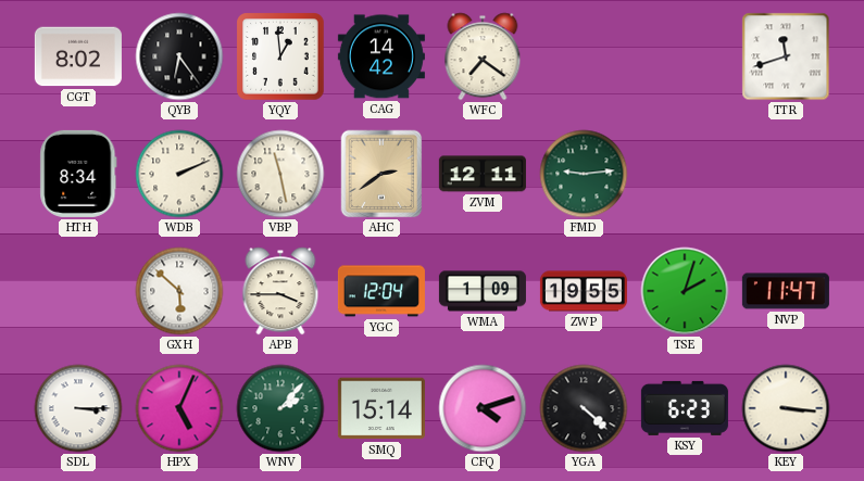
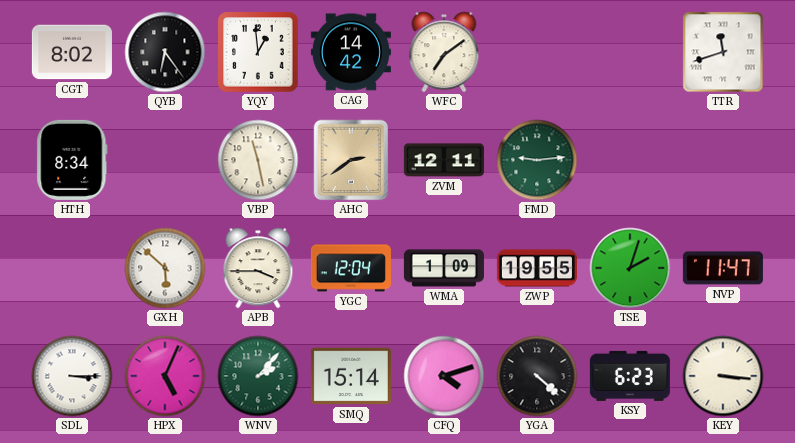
WFC: 7:21 -> 7:09 (444, 52)
WDB: 2:11 -> none (179, 174)
